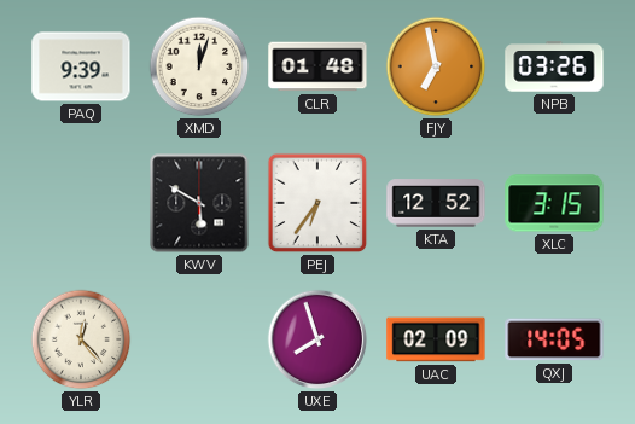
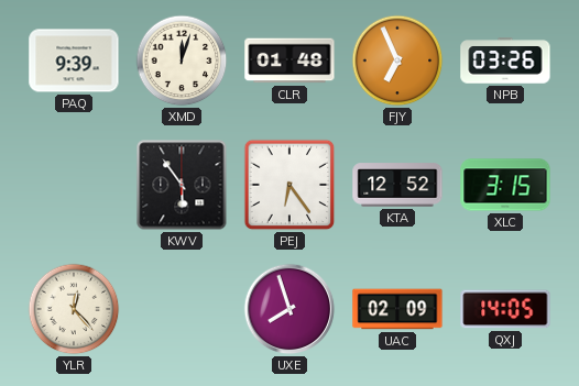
FJY: 6:58 -> 6:56 (397, 60)
KWV: 5:50 -> 5:54 (182, 185)
PEJ: 6:36 -> 6:24 (289, 185)
